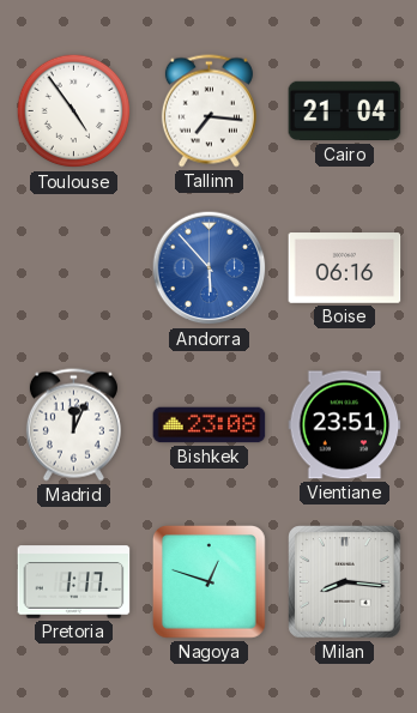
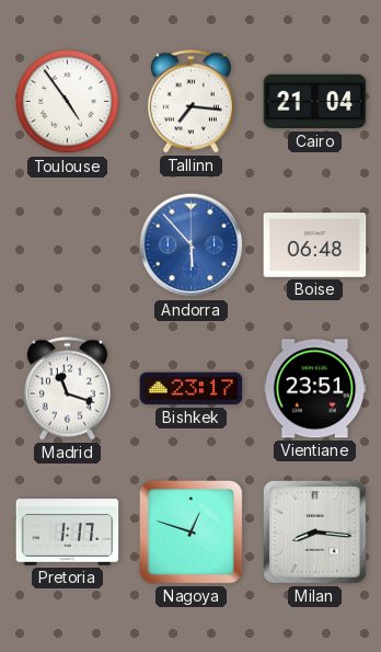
Boise: 06:16 -> 06:48 (315, 245)
Madrid: 12:04 -> 11:18 (67, 389)
Bishkek: 23:08 -> 23:17 (192, 389)
